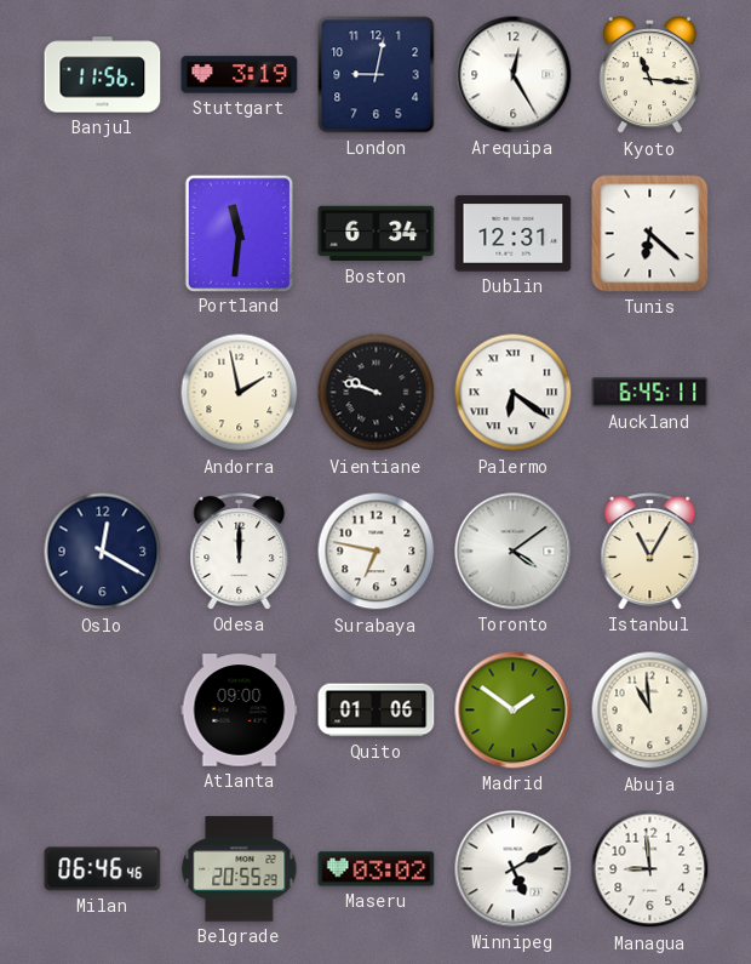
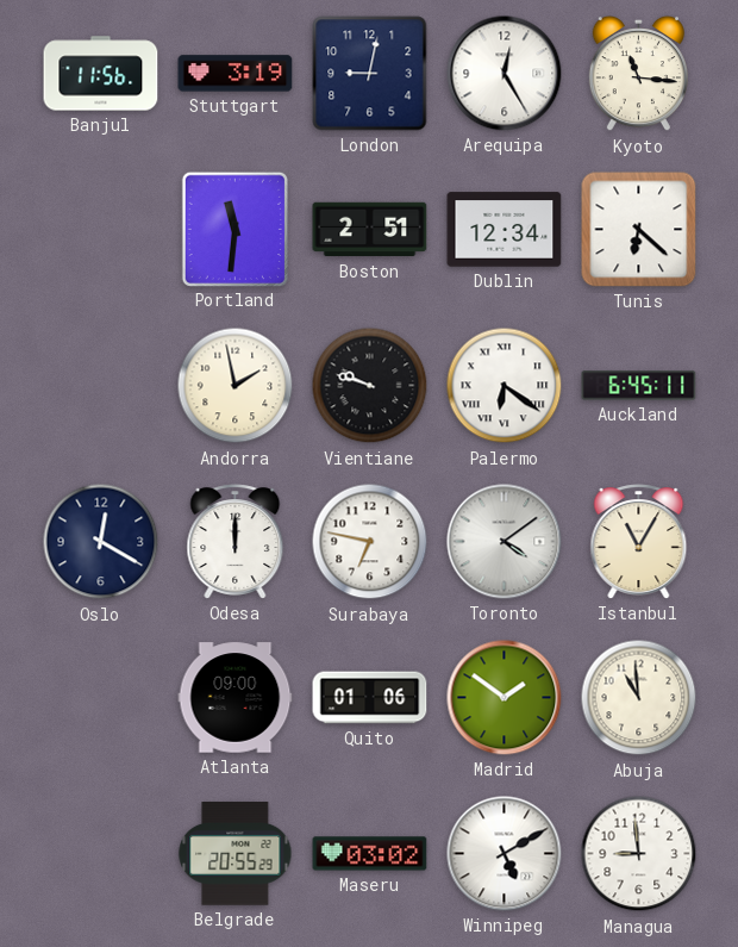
Boston: 6:34 -> 2:51 (370, 230)
Dublin: 12:31 -> 12:34 (505, 230)
Milan: 06:46 -> none (103, 869)
